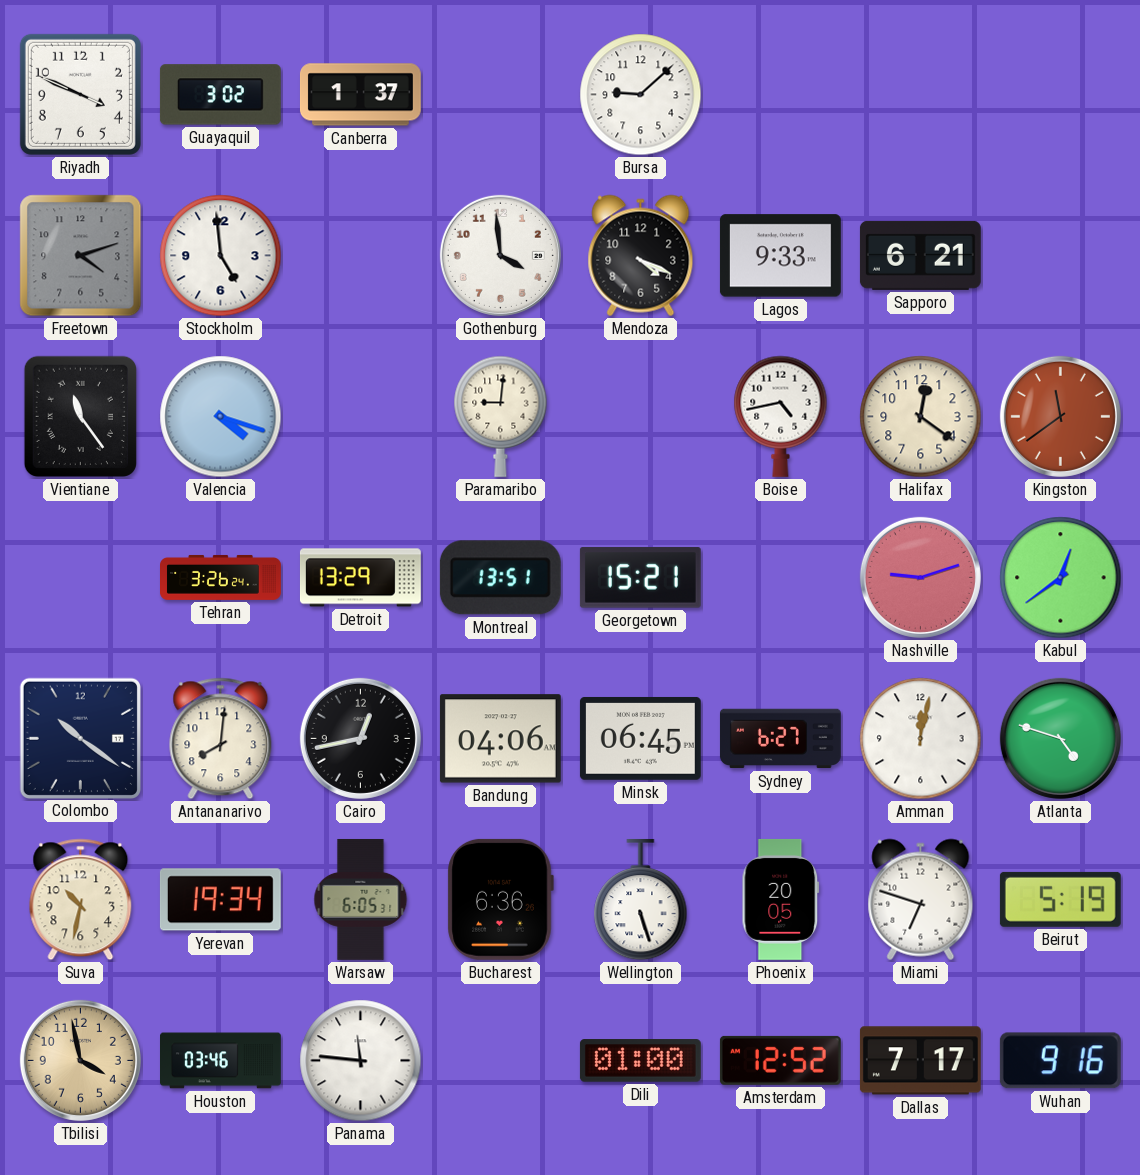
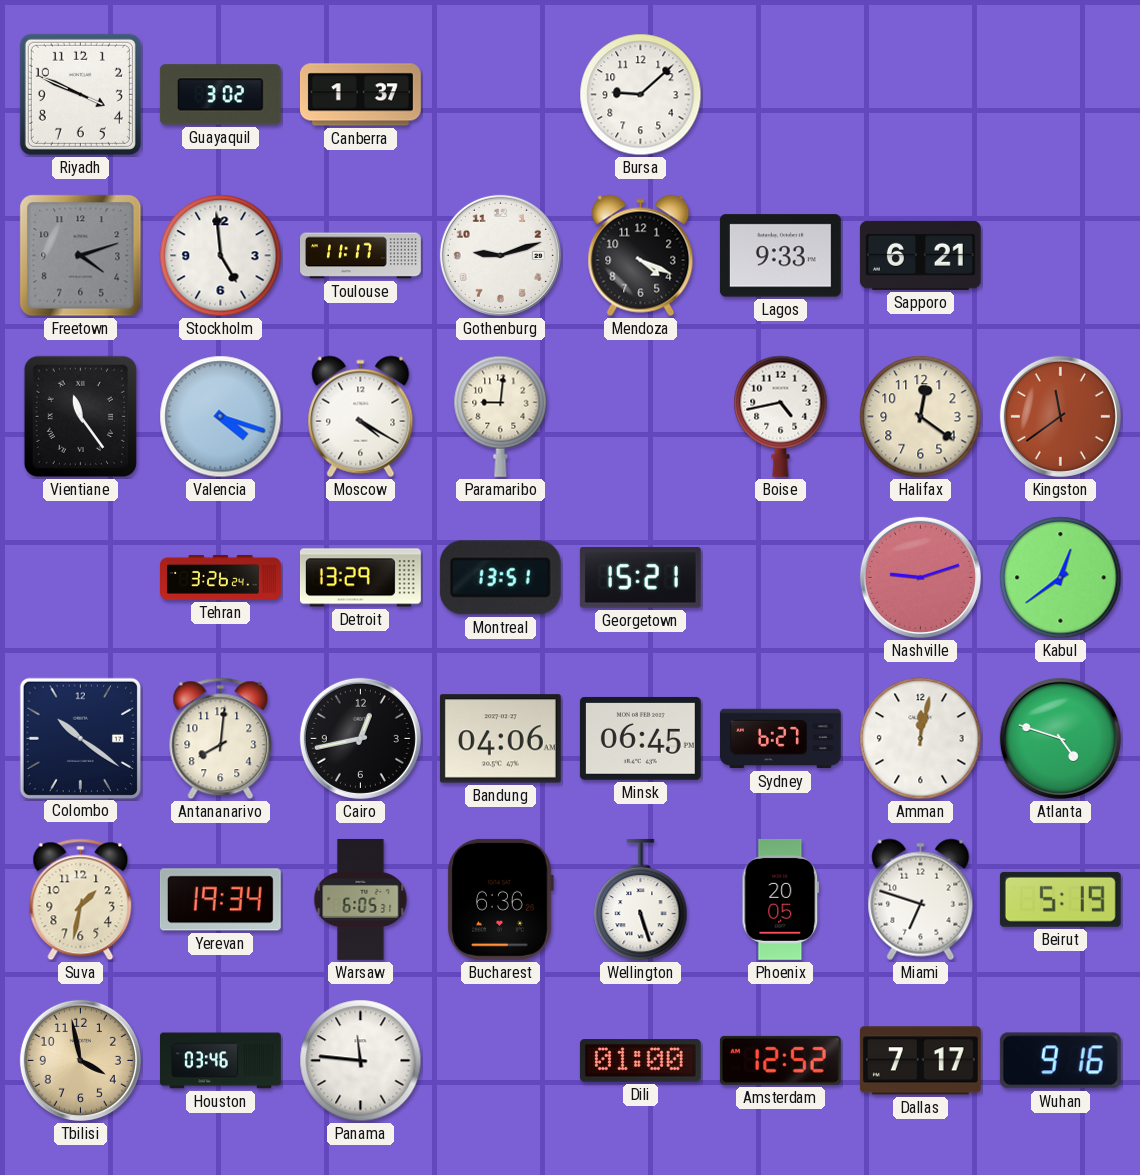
Toulouse: none -> 11:17 (361, 256)
Gothenburg: 3:59 -> 9:12 (500, 255)
Moscow: none -> 4:20 (361, 417)
Suva: 10:32 -> 1:32 (81, 900)
